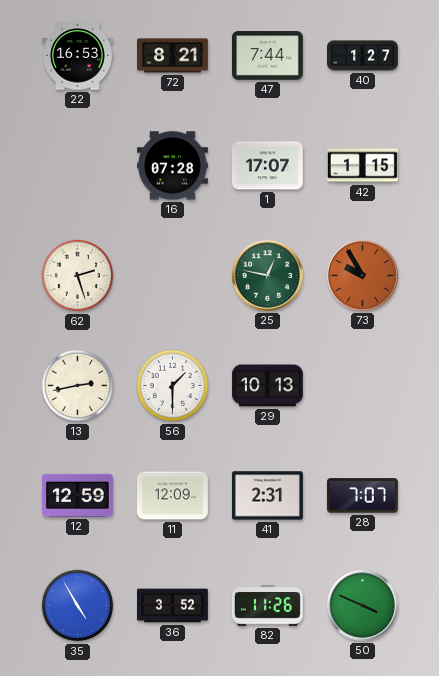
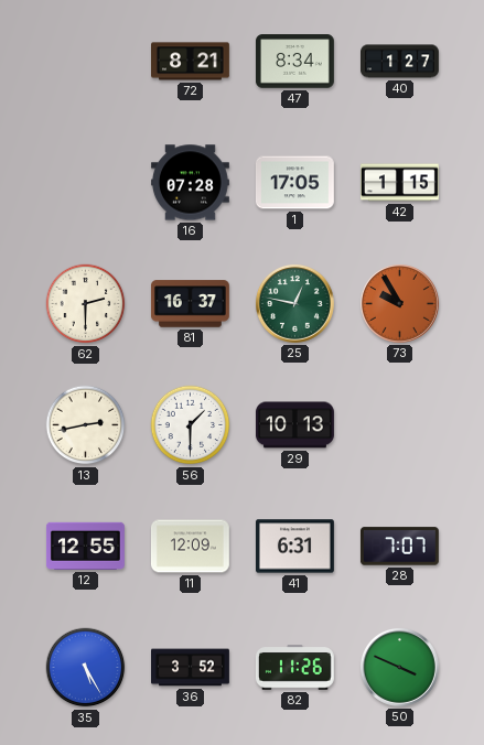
22: 16:53 -> none (78, 56)
47: 7:44 -> 8:34 (294, 62)
1: 17:07 -> 17:05 (294, 183)
62: 2:27 -> 2:30 (86, 304)
81: none -> 16:37 (190, 304)
12: 12:59 -> 12:55 (85, 546)
41: 2:31 -> 6:31 (294, 547)
35: 4:55 -> 5:25 (86, 668)
